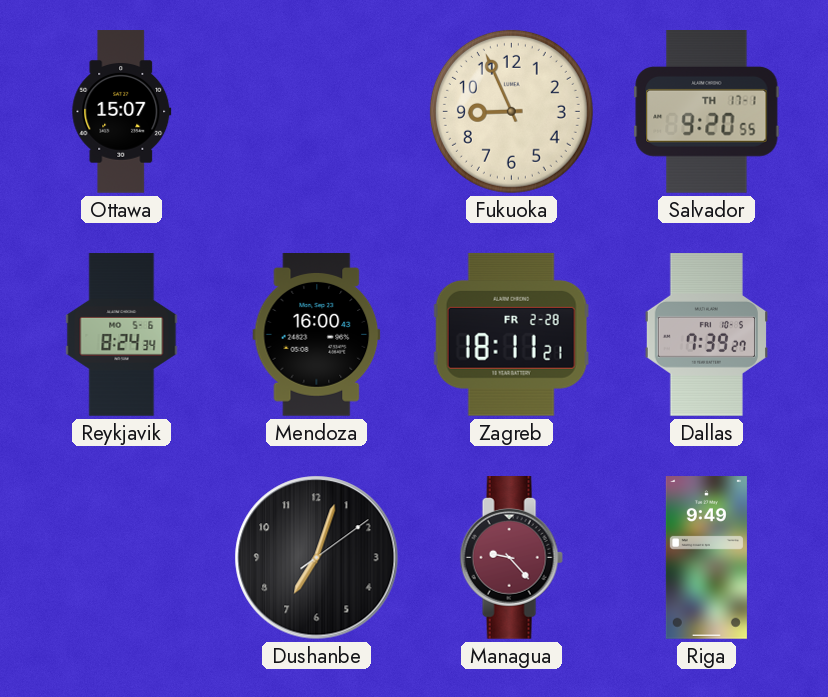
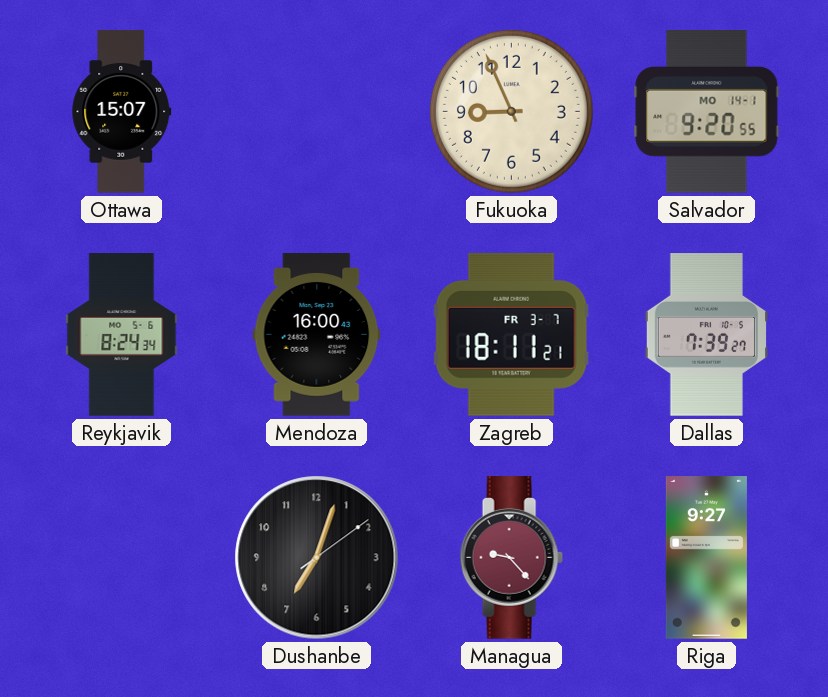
Salvador date: TH 17-1 -> MO 14-1 (707, 112)
Zagreb date: FR 2-28 -> FR 3-7 (511, 334)
Riga: 9:49 -> 9:27 (706, 558)
